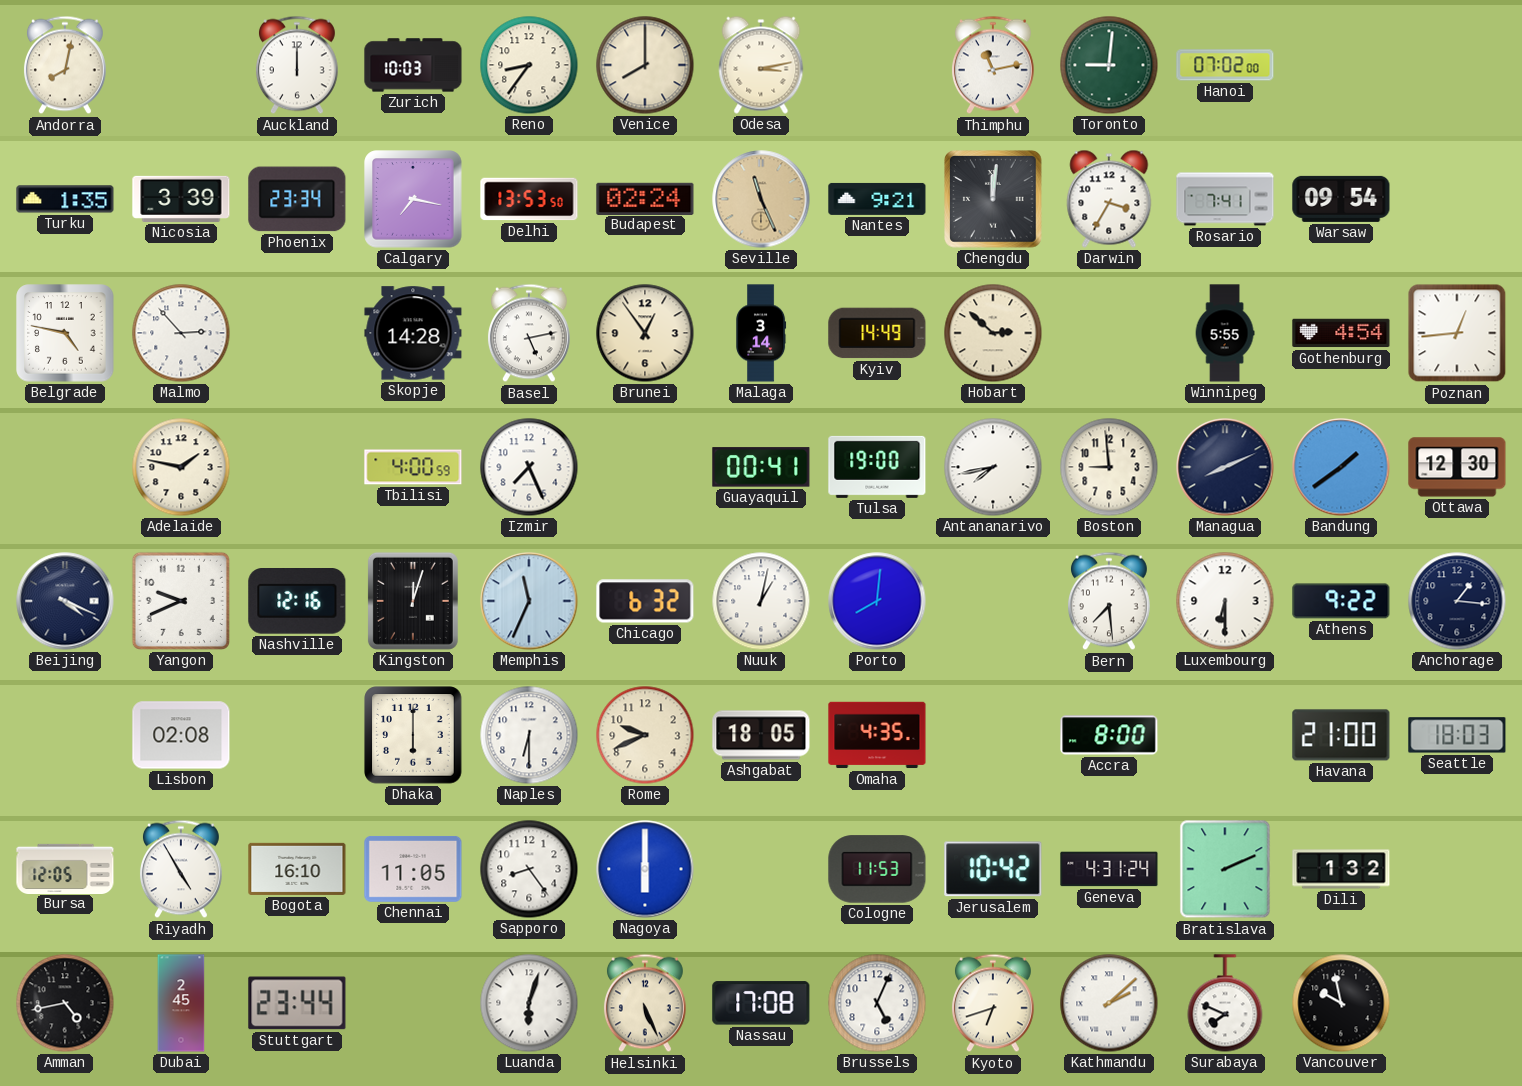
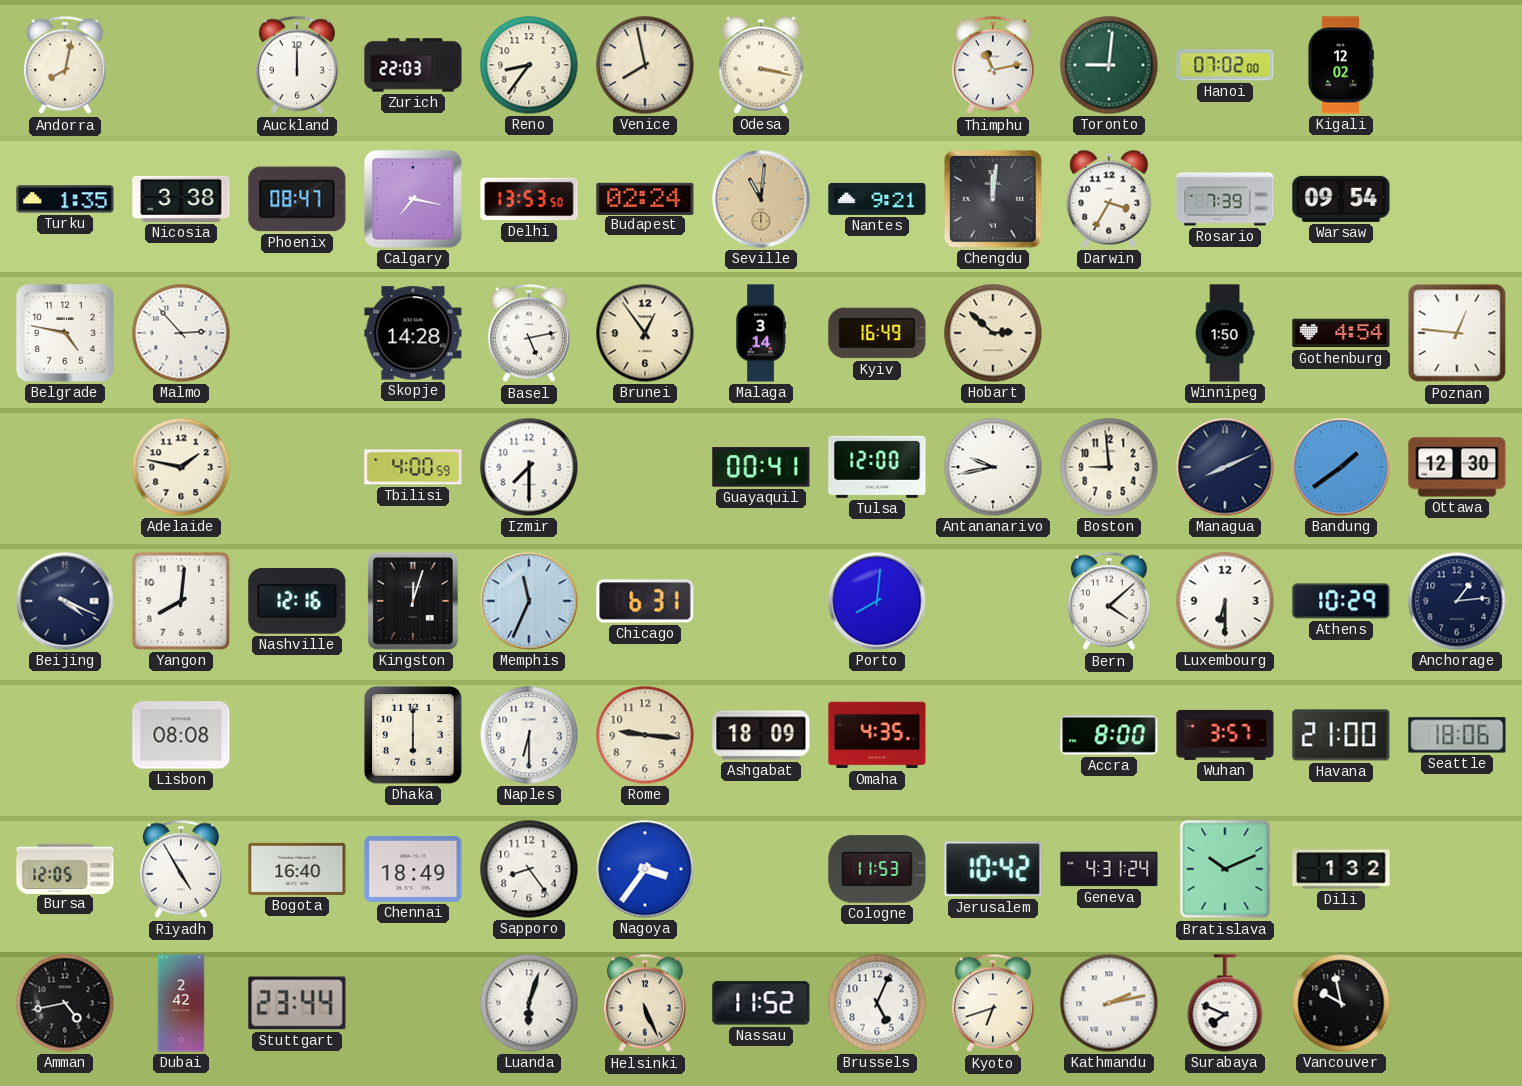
Zurich: 10:03 -> 22:03 (413, 65)
Venice: 8:00 -> 7:58 (645, 65)
Odesa: 3:13 -> 3:17 (761, 65)
Kigali: none -> 12:02 (1341, 65)
Nicosia: 3:39 -> 3:38 (181, 199)
Phoenix: 23:34 -> 08:47 (297, 199)
Seville: 11:26 -> 11:01 (761, 199)
Rosario: 7:41 -> 7:39 (1225, 199)
Kyiv: 14:49 -> 16:49 (877, 333)
Winnipeg: 5:55 -> 1:50 (1225, 333)
Poznan: 12:44 -> 12:46 (1457, 333)
Izmir: 7:26 -> 7:30 (529, 467)
Tulsa: 19:00 -> 12:00 (877, 467)
Antananarivo: 7:43 -> 9:43 (993, 467)
Yangon: 9:41 -> 8:01 (181, 601)
Chicago: 6:32 -> 6:31 (645, 601)
Nuuk: 1:02 -> none (761, 601)
Bern: 7:29 -> 4:08 (1109, 601)
Athens: 9:22 -> 10:29 (1341, 601)
Anchorage: 1:16 -> 1:14 (1457, 601)
Lisbon: 02:08 -> 08:08 (181, 735)
Rome: 9:41 -> 9:16 (645, 735)
Ashgabat: 18:05 -> 18:09 (761, 735)
Wuhan: none -> 3:57 (1225, 735)
Seattle: 18:03 -> 18:06 (1457, 735)
Bogota: 16:10 -> 16:40 (297, 869)
Chennai: 11:05 -> 18:49 (413, 869)
Nagoya: 6:00 -> 3:36 (645, 869)
Bratislava: 2:11 -> 10:11 (1225, 869)
Dubai: 2:45 -> 2:42 (181, 1003)
Nassau: 17:08 -> 11:52 (761, 1003)
Kathmandu: 2:08 -> 2:13 (1109, 1003)
